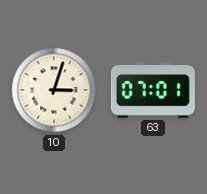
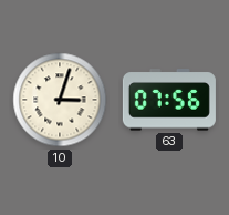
63: 07:01 -> 07:56 (169, 100)
